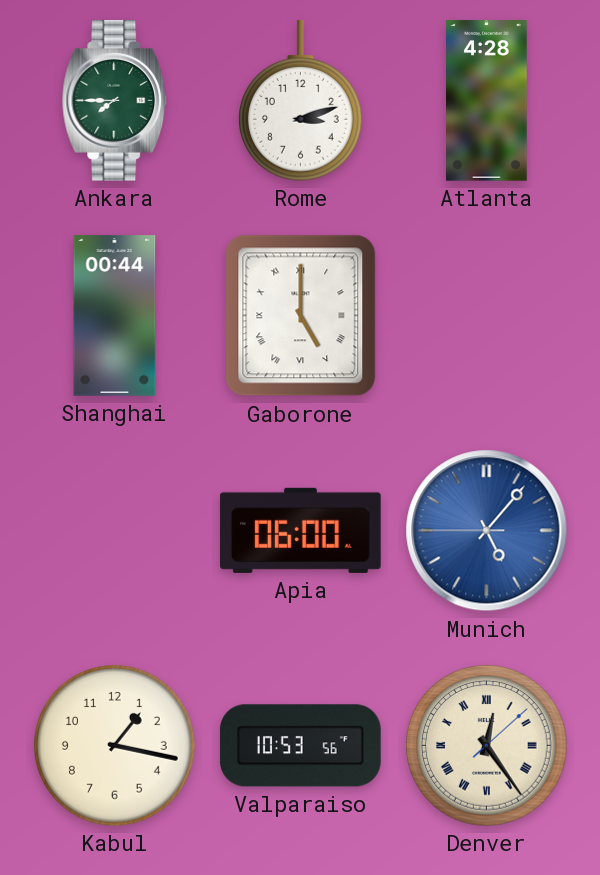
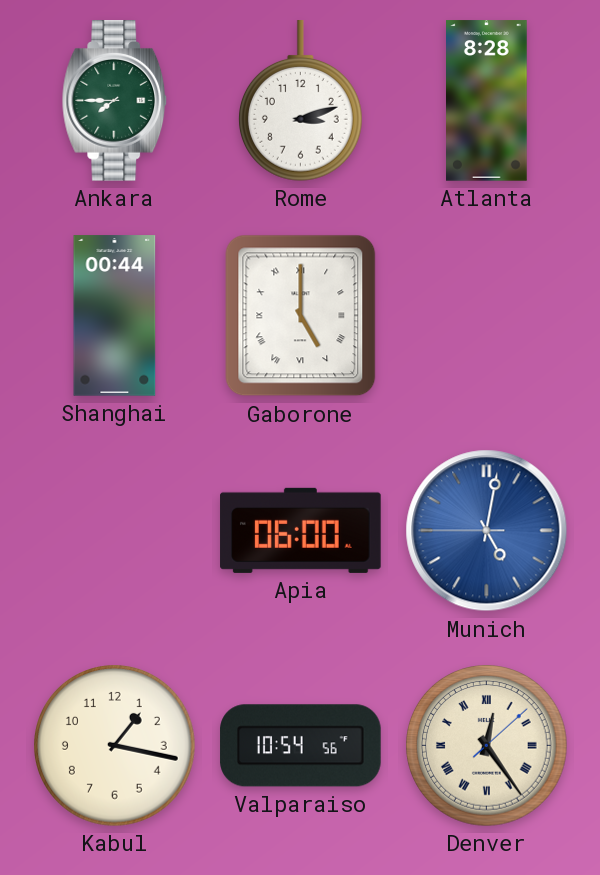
Atlanta: 4:28 -> 8:28 (487, 101)
Munich: 5:06 -> 5:01 (487, 531)
Valparaiso: 10:53 -> 10:54 (301, 746)
